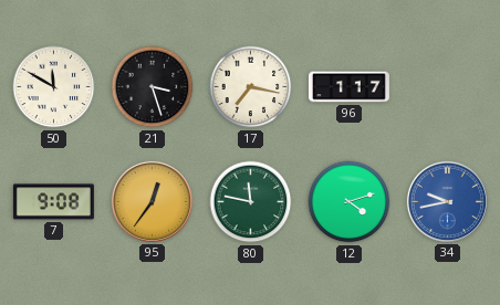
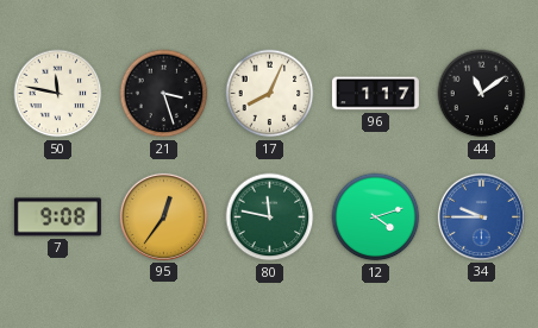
50: 11:50 -> 11:47 (58, 94)
17: 7:17 -> 8:04 (270, 94)
44: none -> 11:09 (482, 94)
34: 9:43 -> 9:45 (481, 216)
